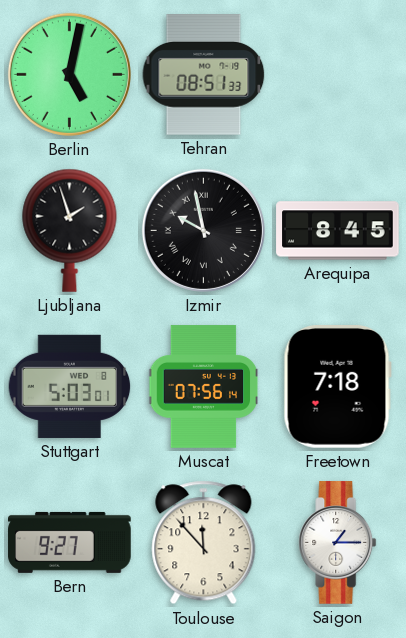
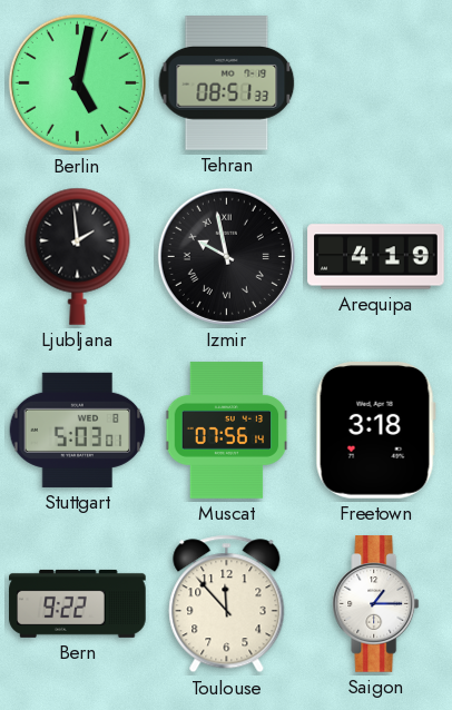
Ljubljana: 1:57 -> 1:59 (78, 256)
Arequipa: 8:45 -> 4:19 (376, 257)
Freetown: 7:18 -> 3:18 (375, 431)
Bern: 9:27 -> 9:22 (78, 603)
